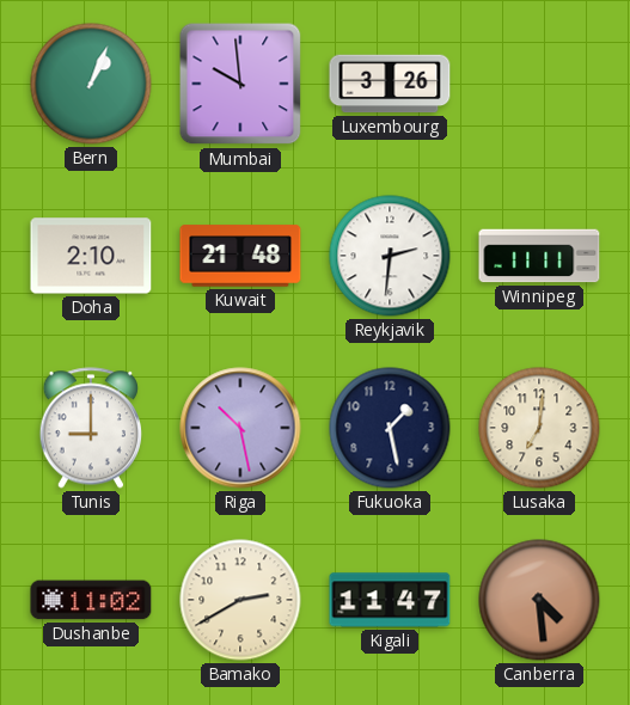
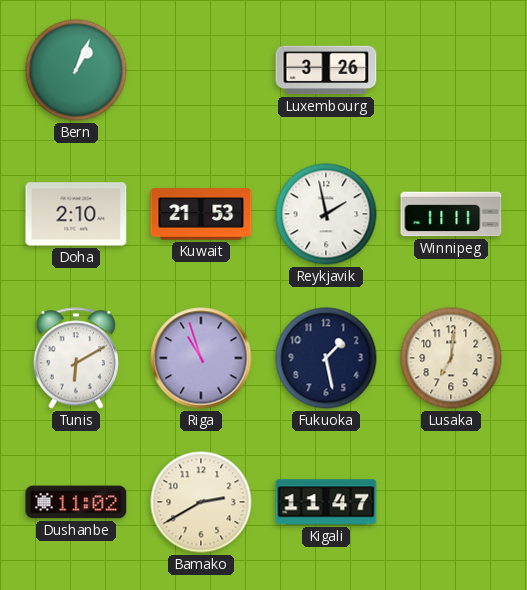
Mumbai: 9:59 -> none (240, 84)
Kuwait: 21:48 -> 21:53 (201, 214)
Reykjavik: 2:31 -> 1:58 (326, 214)
Tunis: 9:00 -> 6:10 (75, 358)
Riga: 10:28 -> 10:57 (201, 358)
Canberra: 4:29 -> none (539, 600)
